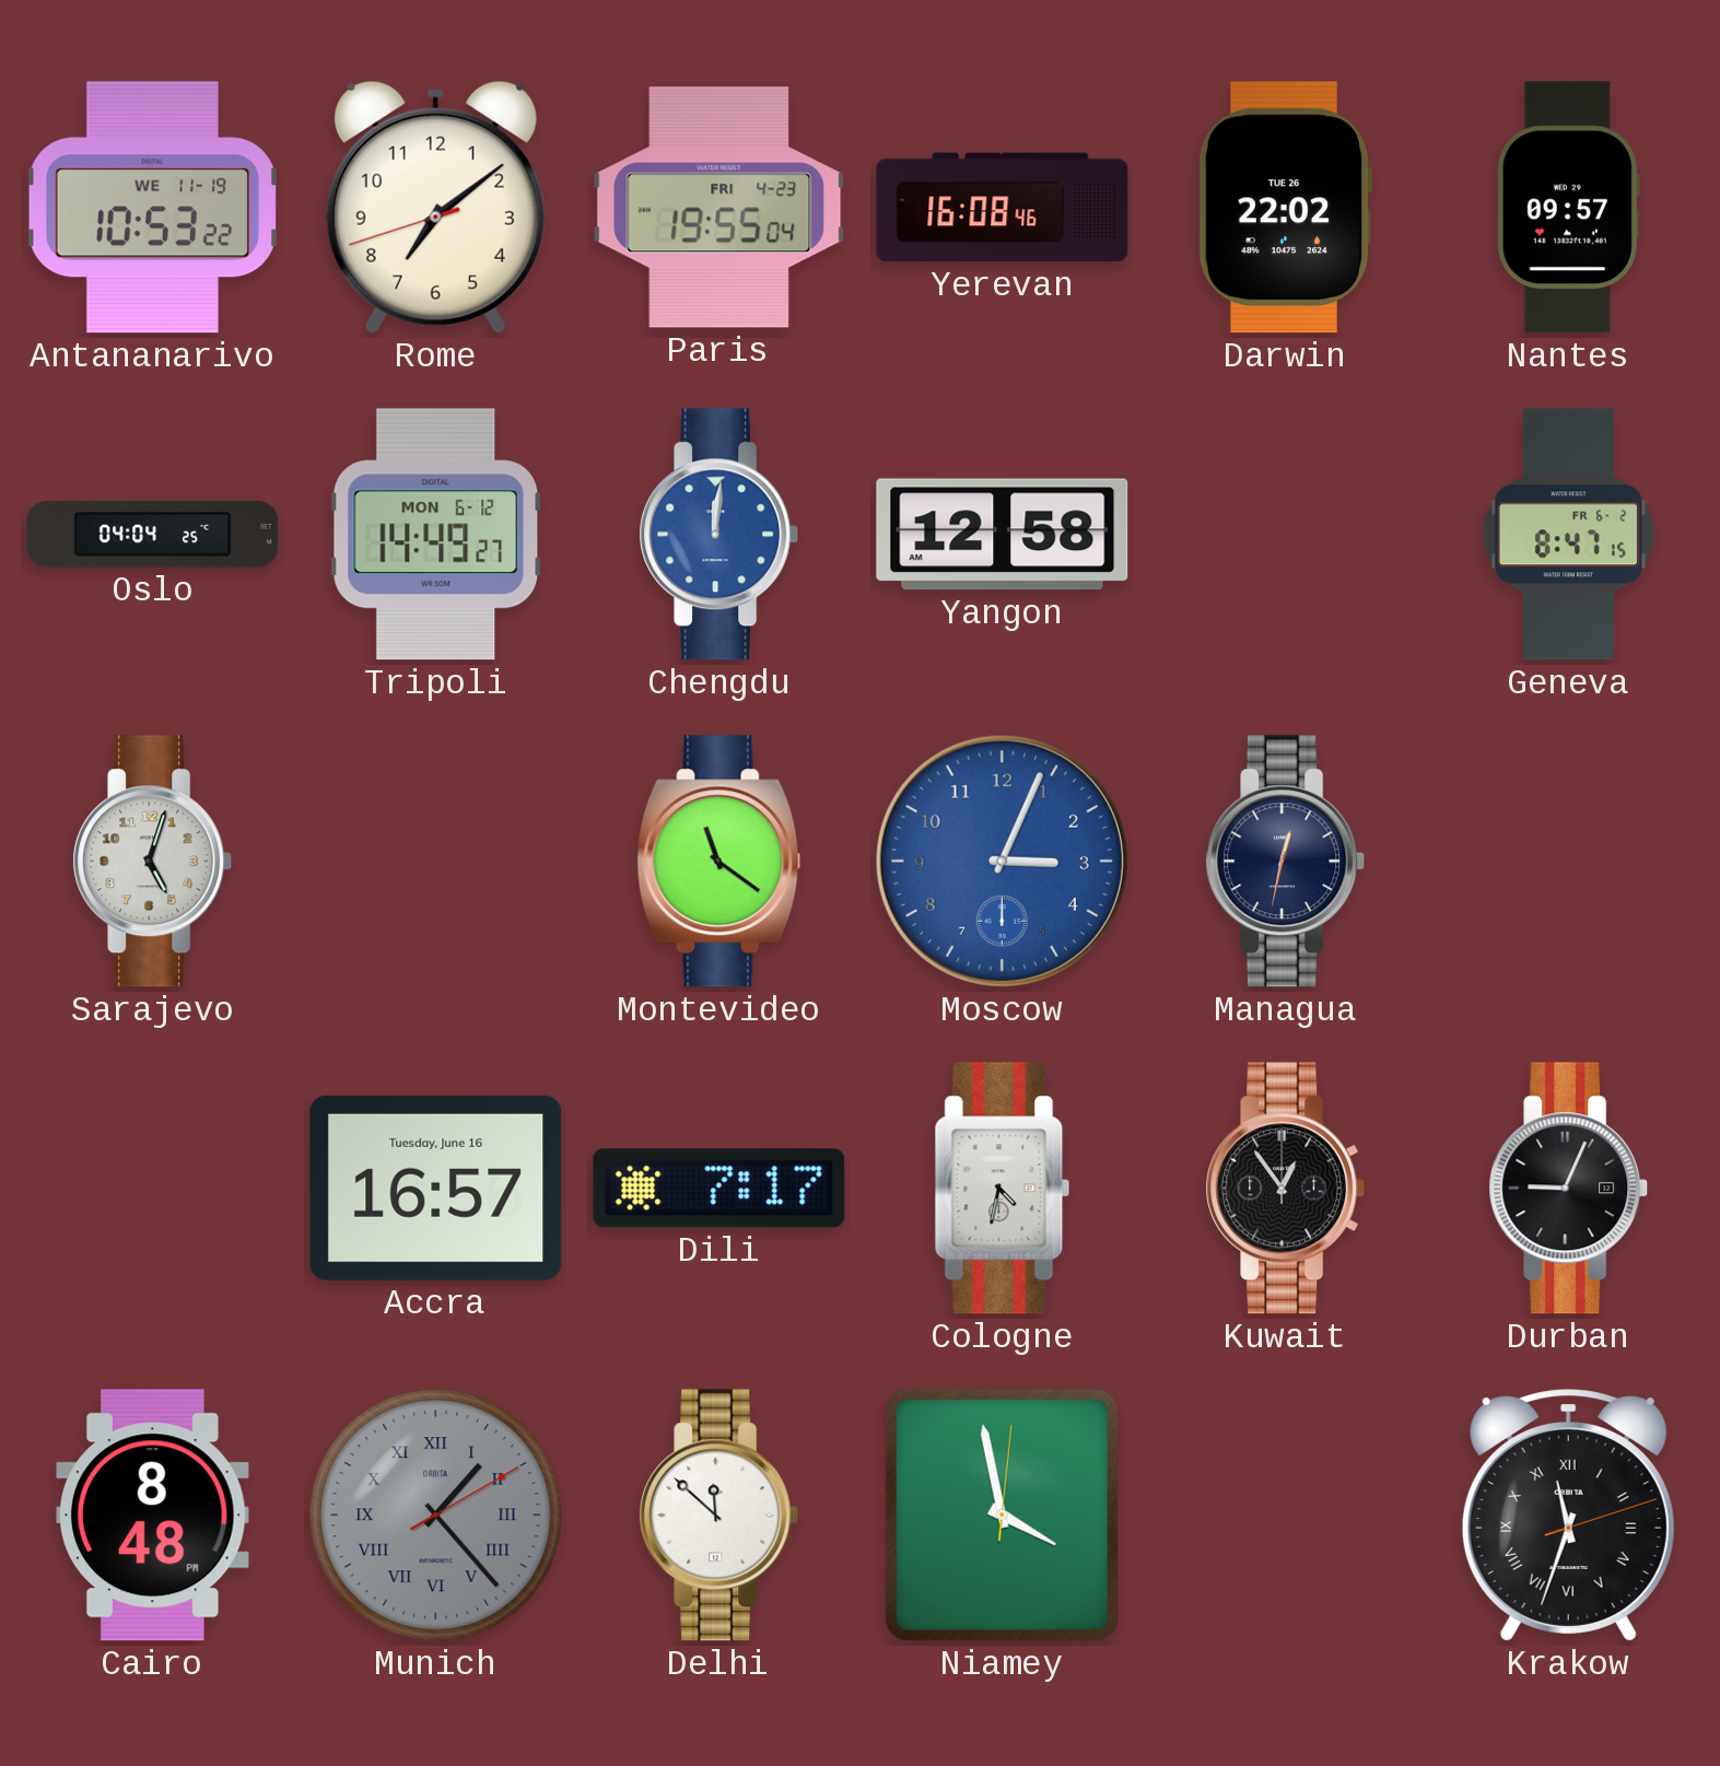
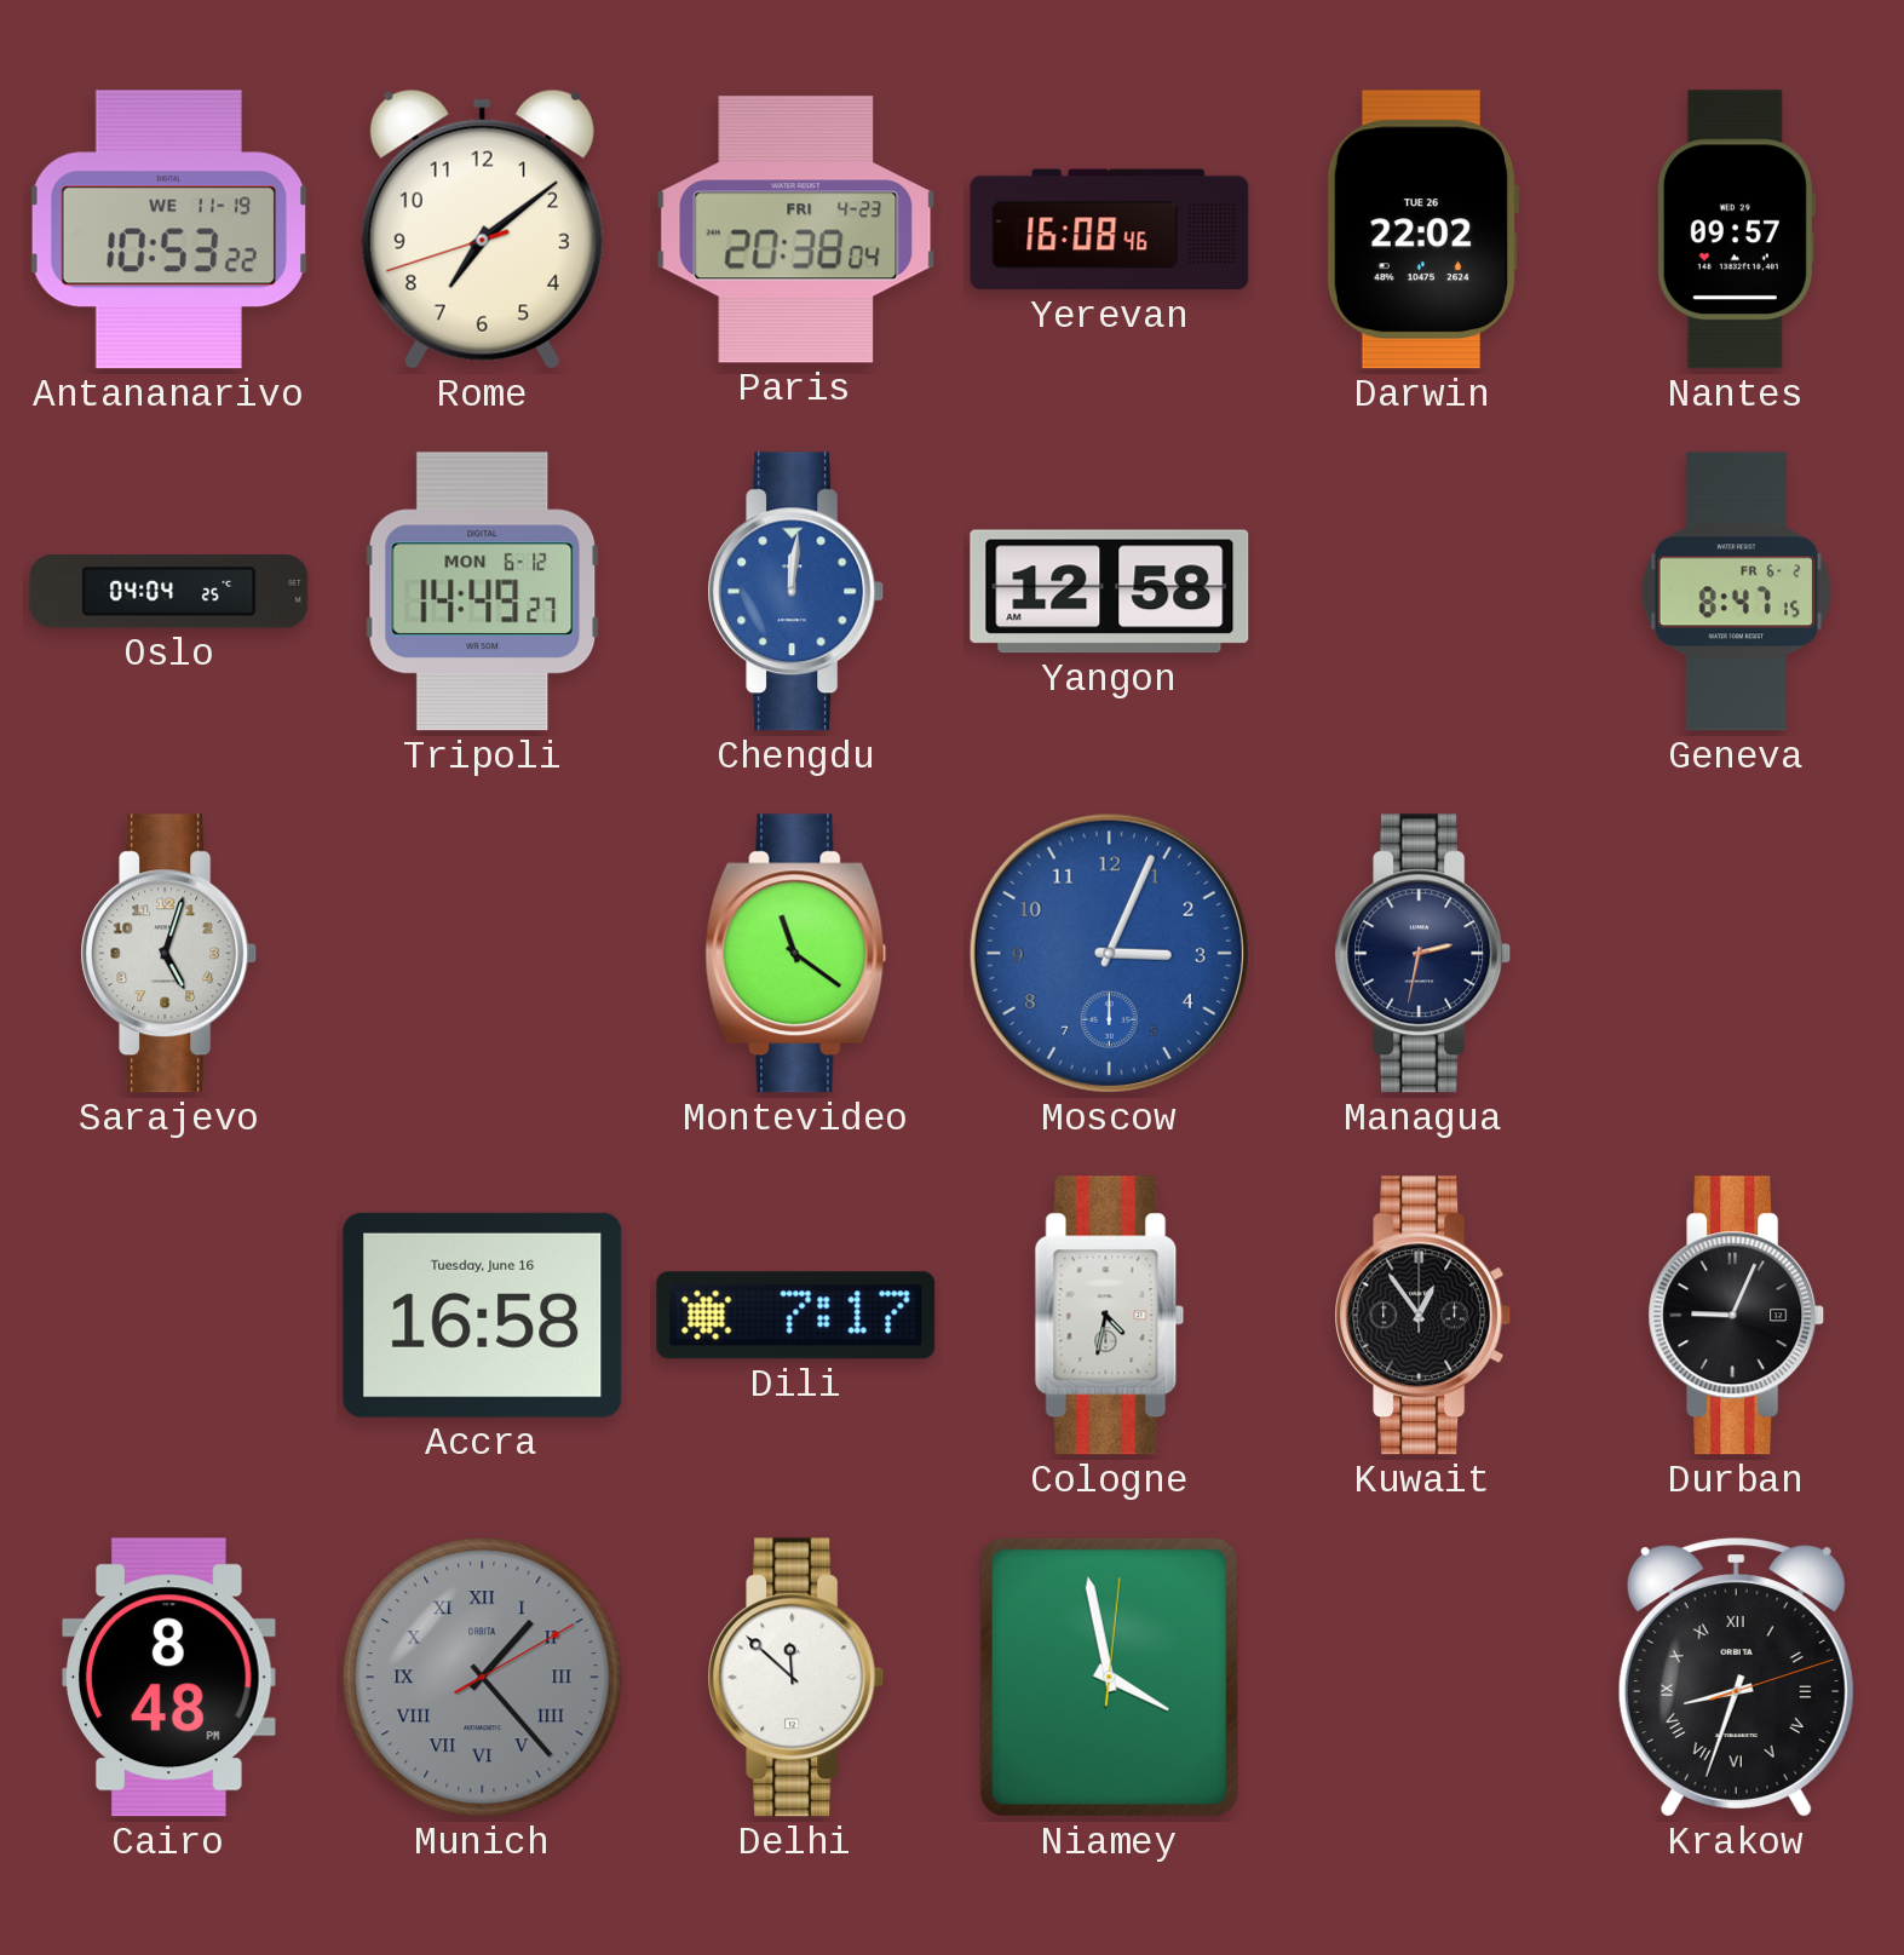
Paris: 19:55 -> 20:38 (796, 230)
Managua: 12:32 -> 2:32 (1423, 954)
Accra: 16:57 -> 16:58 (483, 1315)
Krakow: 11:33 -> 8:33 (1736, 1678)
